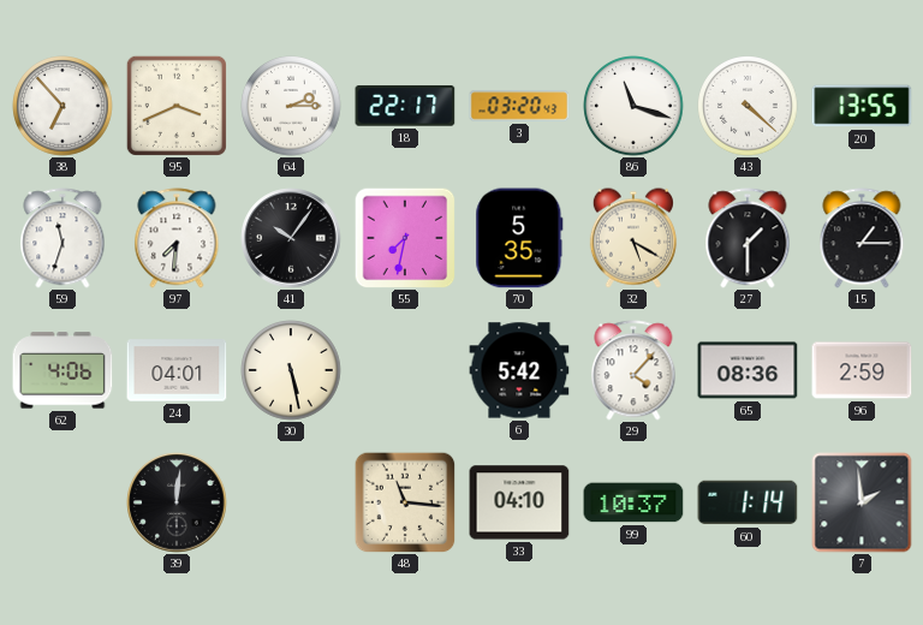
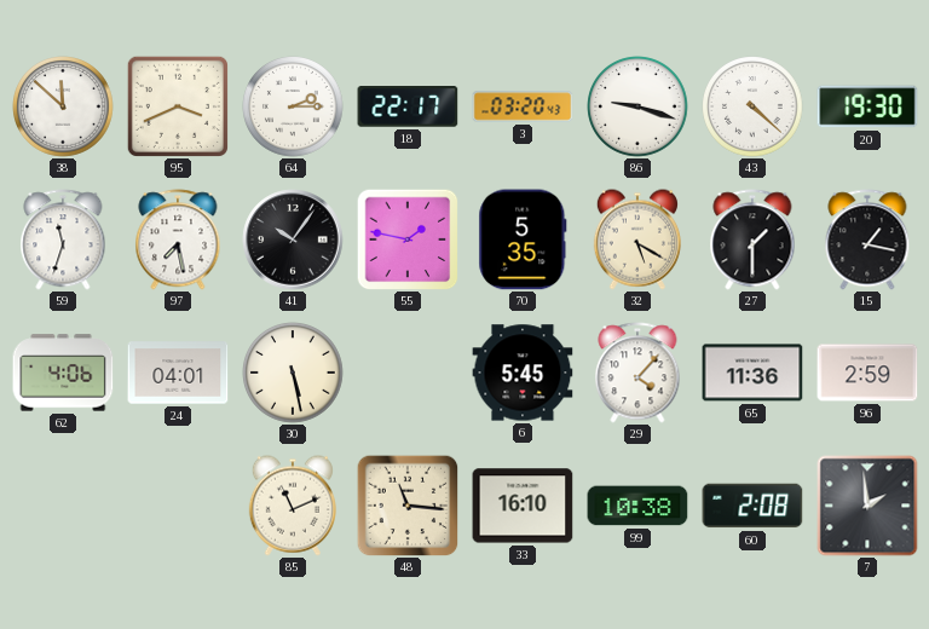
38: 6:53 -> 11:52 (63, 106)
86: 11:18 -> 9:18 (637, 106)
20: 13:55 -> 19:30 (867, 106)
97: 7:31 -> 7:28 (178, 240)
55: 7:32 -> 1:47 (408, 240)
15: 1:15 -> 1:17 (867, 240)
6: 5:42 -> 5:45 (523, 373)
65: 08:36 -> 11:36 (752, 373)
39: 12:01 -> none (177, 502)
85: none -> 11:11 (293, 506)
33: 04:10 -> 16:10 (523, 506)
99: 10:37 -> 10:38 (637, 506)
60: 1:14 -> 2:08 (752, 506)
